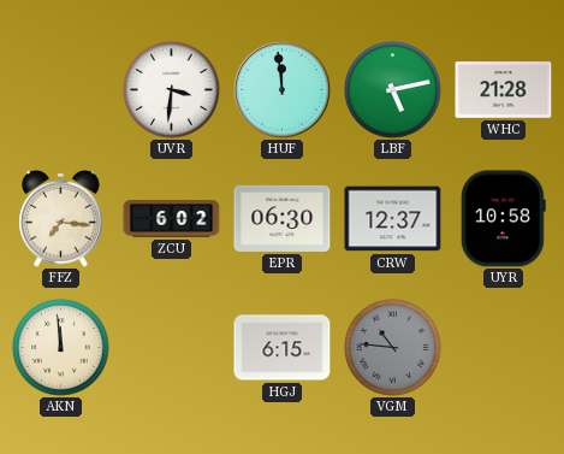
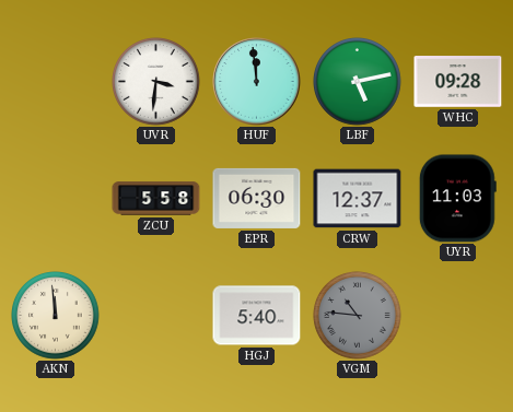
WHC: 21:28 -> 09:28 (458, 82)
FFZ: 7:16 -> none (61, 218)
ZCU: 6:02 -> 5:58 (156, 199)
UYR: 10:58 -> 11:03 (457, 199)
HGJ: 6:15 -> 5:40 (257, 316)
